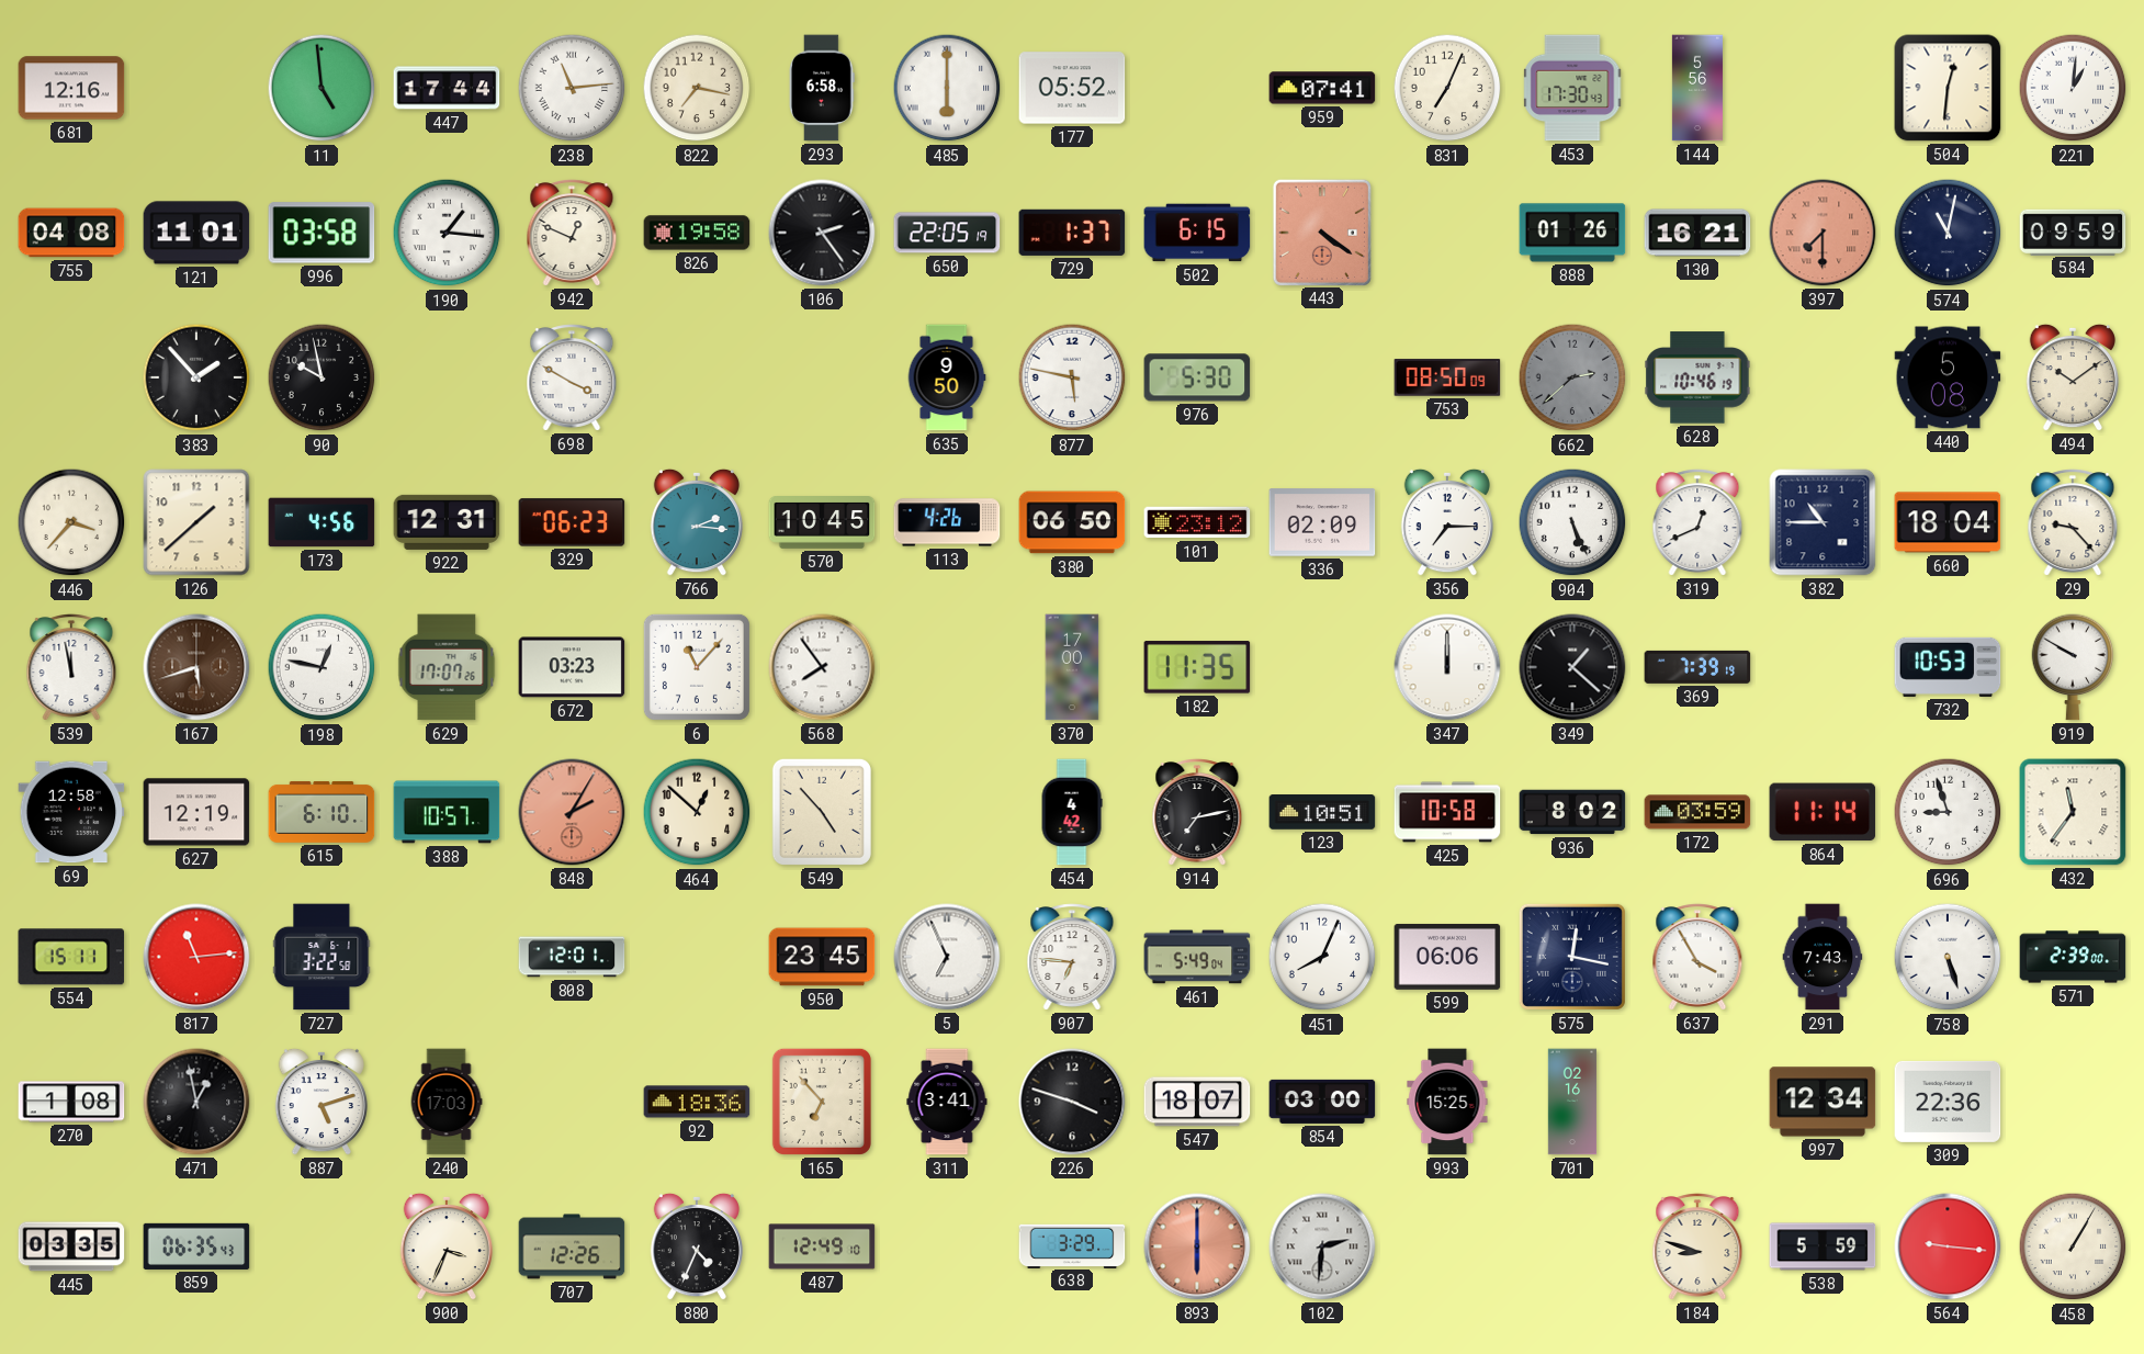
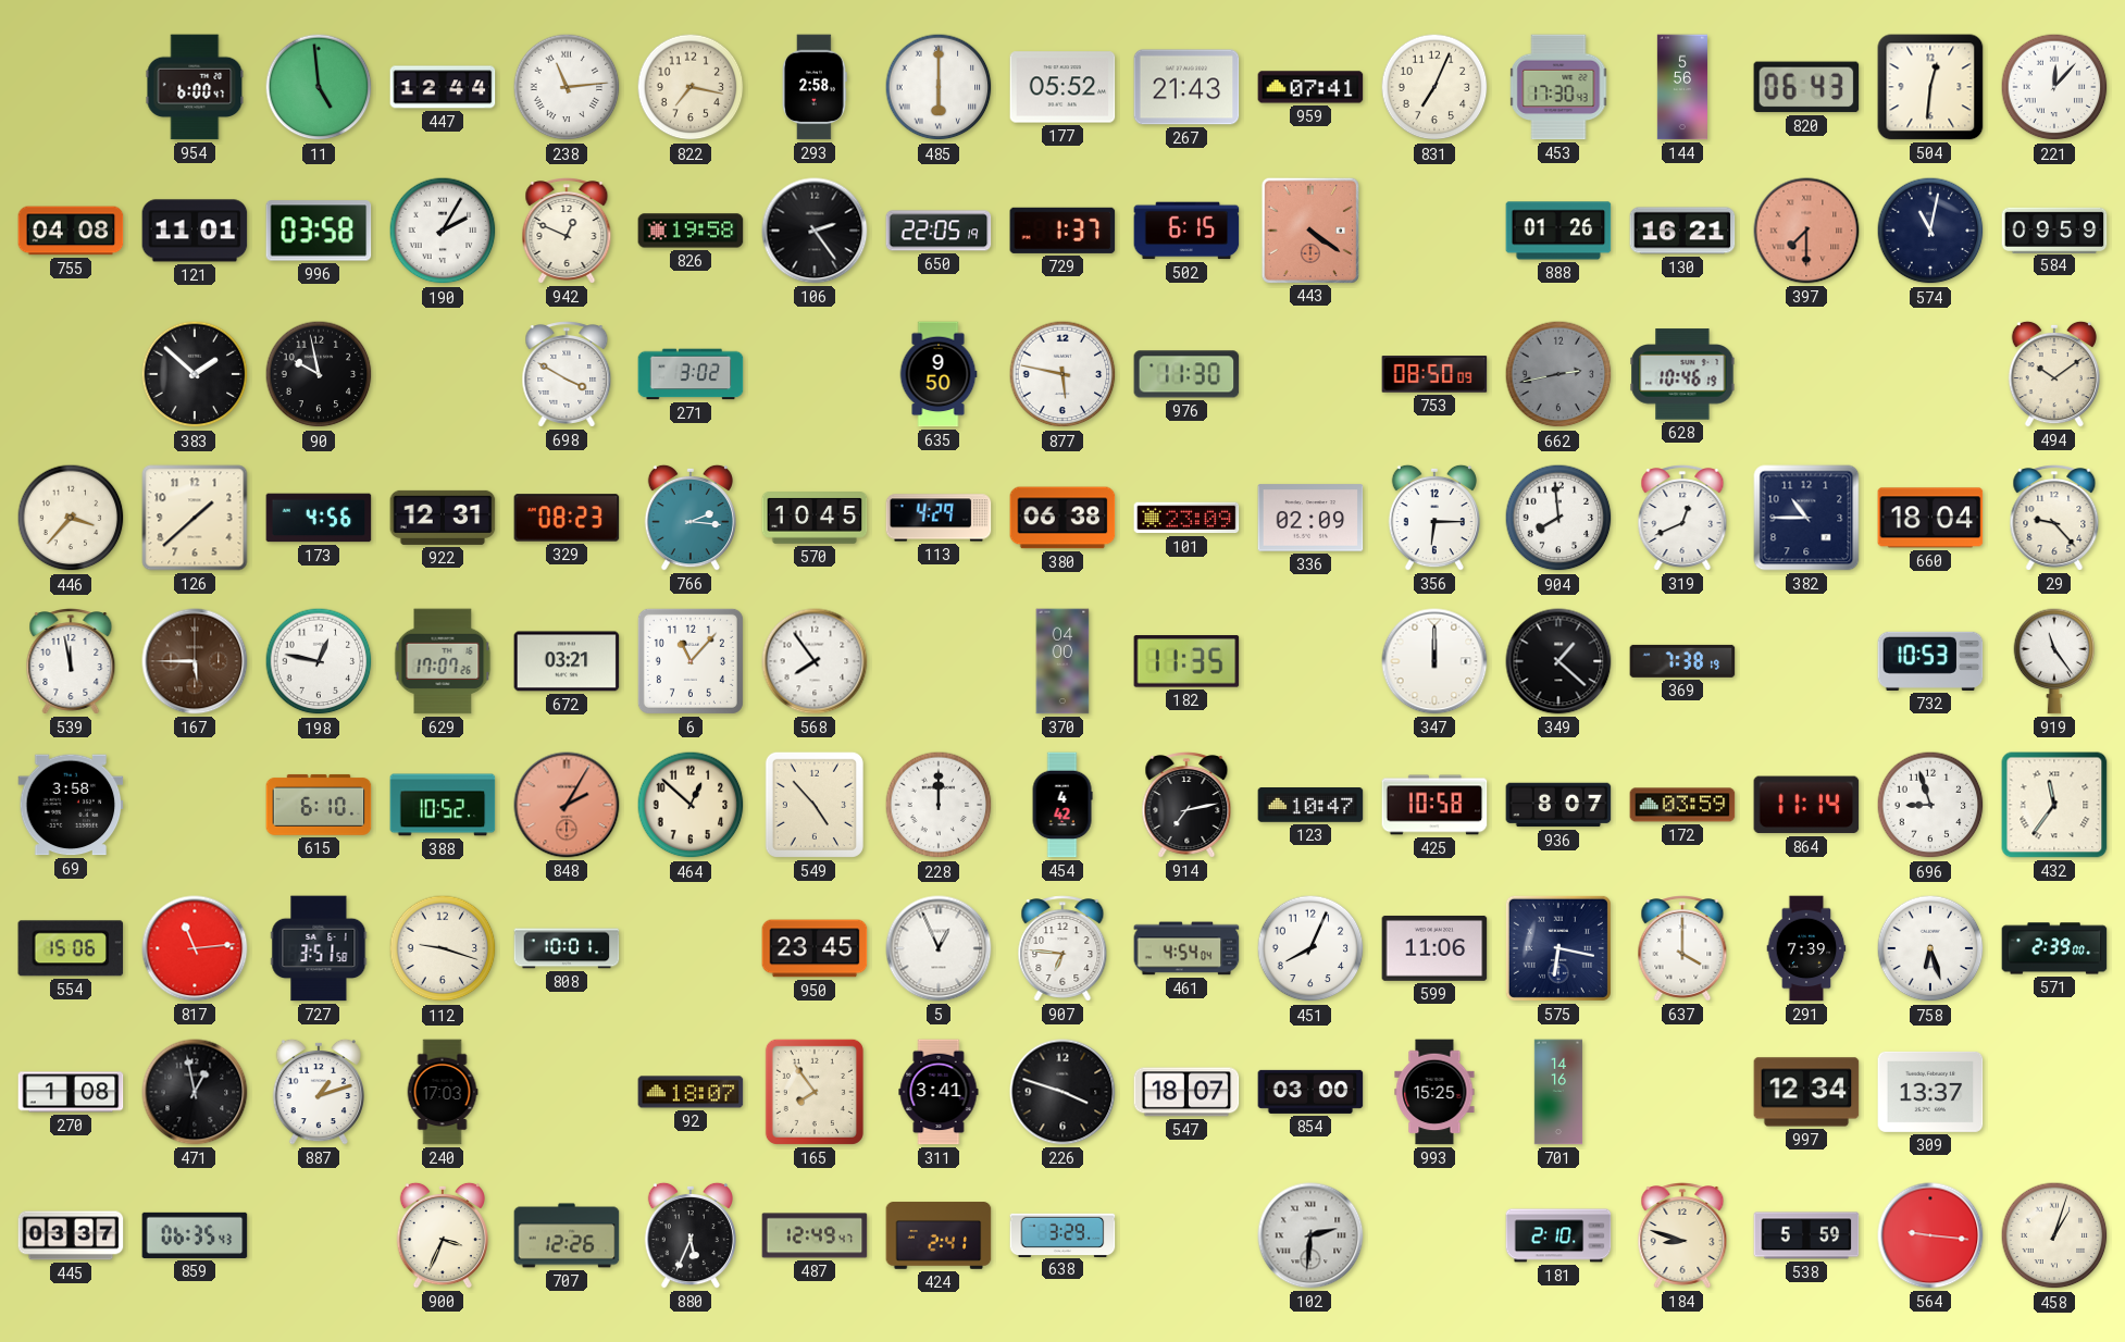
681: 12:16 -> none (71, 88)
954: none -> 6:00 (195, 87)
447: 17:44 -> 12:44 (443, 87)
293: 6:58 -> 2:58 (816, 87)
267: none -> 21:43 (1186, 87)
820: none -> 06:43 (1806, 87)
221: 1:01 -> 12:07 (2054, 87)
190: 1:16 -> 2:05 (443, 231)
383: 1:53 -> 1:52 (195, 374)
271: none -> 3:02 (691, 374)
976: 5:30 -> 11:30 (1186, 374)
662: 2:38 -> 2:43 (1558, 374)
440: 5:08 -> none (1948, 377)
329: 06:23 -> 08:23 (567, 518)
113: 4:26 -> 4:29 (939, 518)
380: 06:50 -> 06:38 (1062, 518)
101: 23:12 -> 23:09 (1186, 518)
356: 7:15 -> 6:15 (1433, 518)
904: 5:26 -> 7:59 (1558, 518)
167: 5:42 -> 5:45 (195, 661)
672: 03:23 -> 03:21 (567, 661)
370: 17:00 -> 04:00 (1062, 661)
369: 7:39 -> 7:38 (1682, 661)
919: 9:50 -> 11:24 (2054, 661)
69: 12:58 -> 3:58 (71, 805)
627: 12:19 -> none (196, 812)
388: 10:57 -> 10:52 (443, 805)
228: none -> 12:00 (939, 805)
123: 10:51 -> 10:47 (1310, 805)
936: 8:02 -> 8:07 (1558, 805)
554: 15:11 -> 15:06 (71, 948)
727: 3:22 -> 3:51 (319, 948)
112: none -> 9:18 (443, 948)
808: 12:01 -> 10:01 (567, 948)
5: 6:56 -> 12:56 (939, 948)
461: 5:49 -> 4:54 (1186, 948)
599: 06:06 -> 11:06 (1434, 948)
575: 12:17 -> 6:17 (1558, 948)
637: 3:55 -> 4:00 (1682, 948)
291: 7:43 -> 7:39 (1806, 948)
758: 5:27 -> 6:27 (1930, 948)
887: 5:12 -> 1:12 (318, 1092)
92: 18:36 -> 18:07 (691, 1092)
165: 6:53 -> 7:54 (815, 1092)
701: 02:16 -> 14:16 (1558, 1092)
309: 22:36 -> 13:37 (1930, 1092)
445: 03:35 -> 03:37 (71, 1235)
880: 4:34 -> 5:34 (689, 1235)
487: 12:49:10 -> 12:49:47 (815, 1235)
424: none -> 2:41 (939, 1235)
893: 6:00 -> none (1197, 1246)
181: none -> 2:10 (1558, 1235)
458: 1:05 -> 1:03 (2054, 1235)
